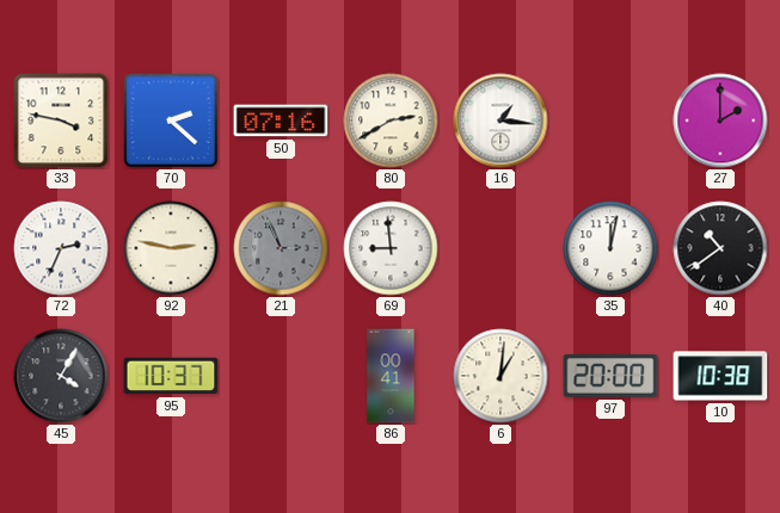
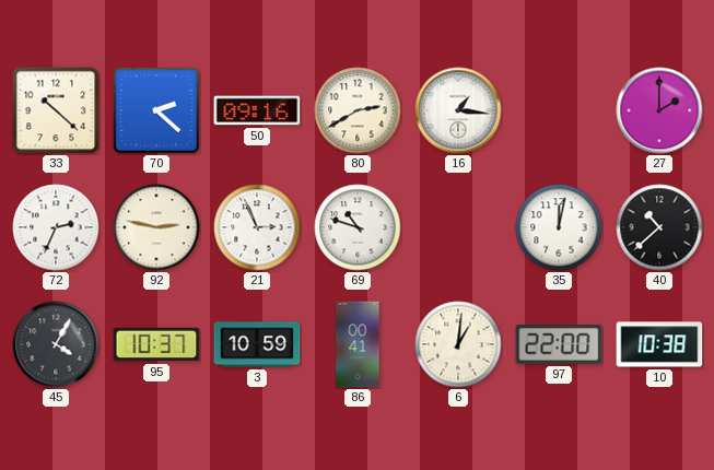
33: 3:47 -> 10:22 (56, 110)
50: 07:16 -> 09:16 (257, 110)
21 dial: grey -> white (257, 227)
69: 8:59 -> 10:48 (358, 227)
40: 10:39 -> 10:38 (659, 227)
3: none -> 10:59 (257, 344)
97: 20:00 -> 22:00 (559, 344)
